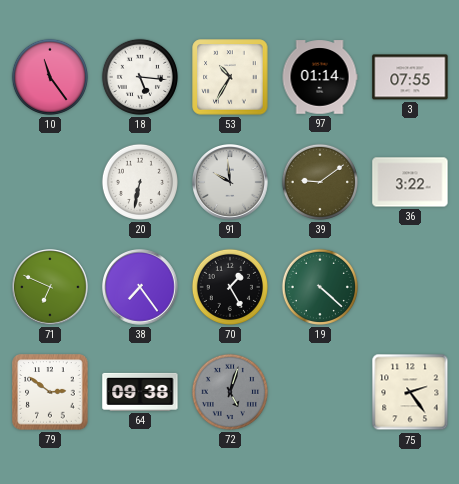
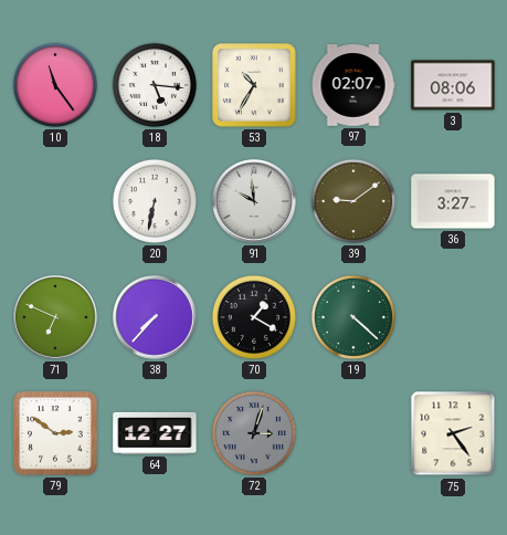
97: 01:14 -> 02:07 (353, 85)
3: 07:55 -> 08:06 (453, 85)
36: 3:22 -> 3:27 (453, 201)
38: 7:24 -> 7:37 (156, 318)
70: 1:25 -> 1:20 (254, 317)
64: 09:38 -> 12:27 (155, 433)
72: 5:03 -> 3:03 (254, 433)
